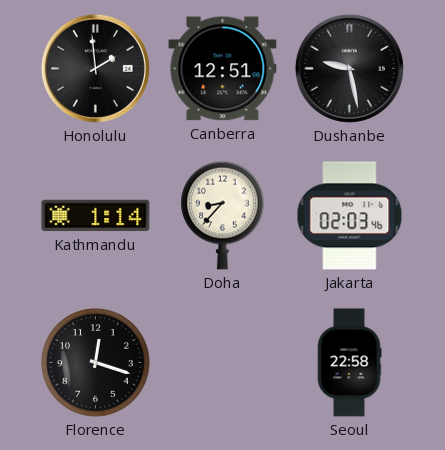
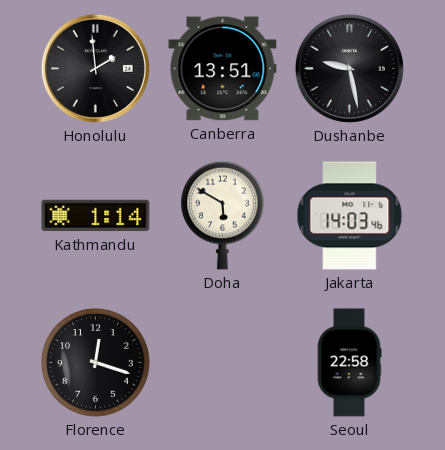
Canberra: 12:51 -> 13:51 (223, 69)
Doha: 8:37 -> 5:50 (223, 215)
Jakarta: 02:03 -> 14:03 (350, 216)
